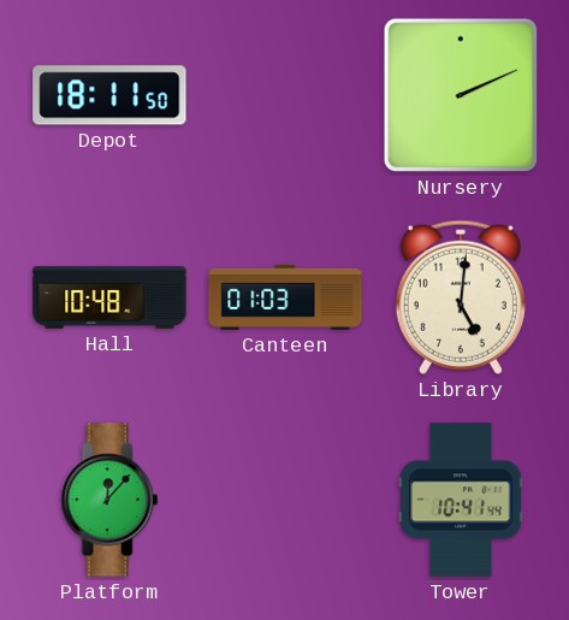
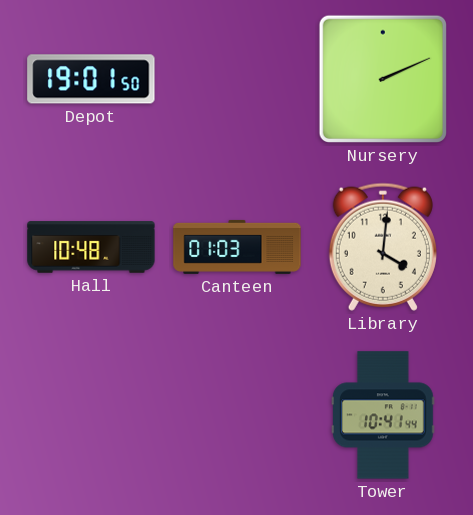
Depot: 18:11 -> 19:01 (91, 79)
Library: 5:01 -> 4:01 (383, 247)
Platform: 12:07 -> none (109, 500)
